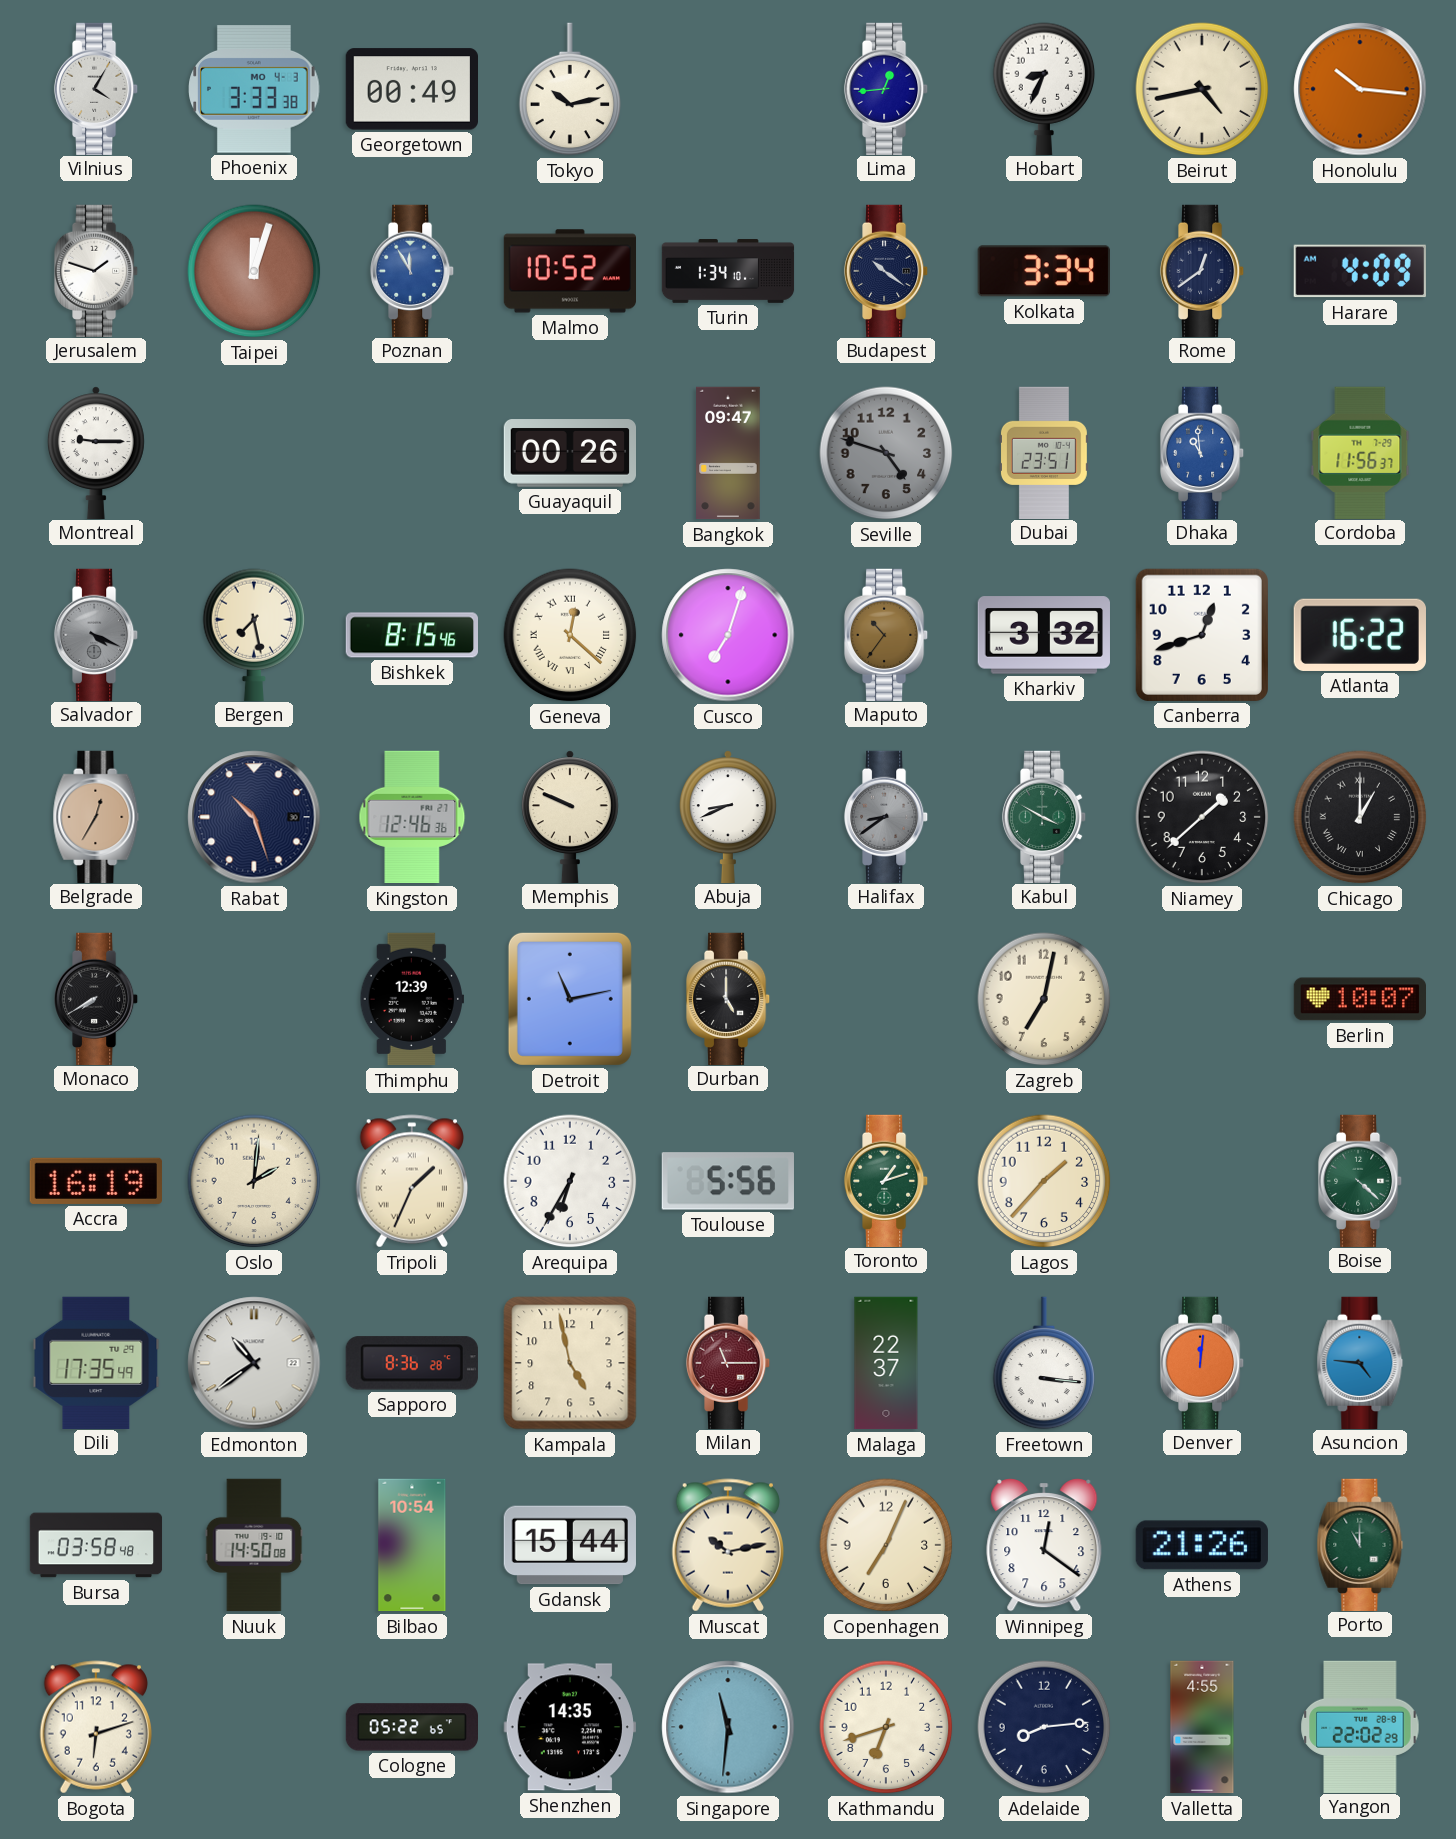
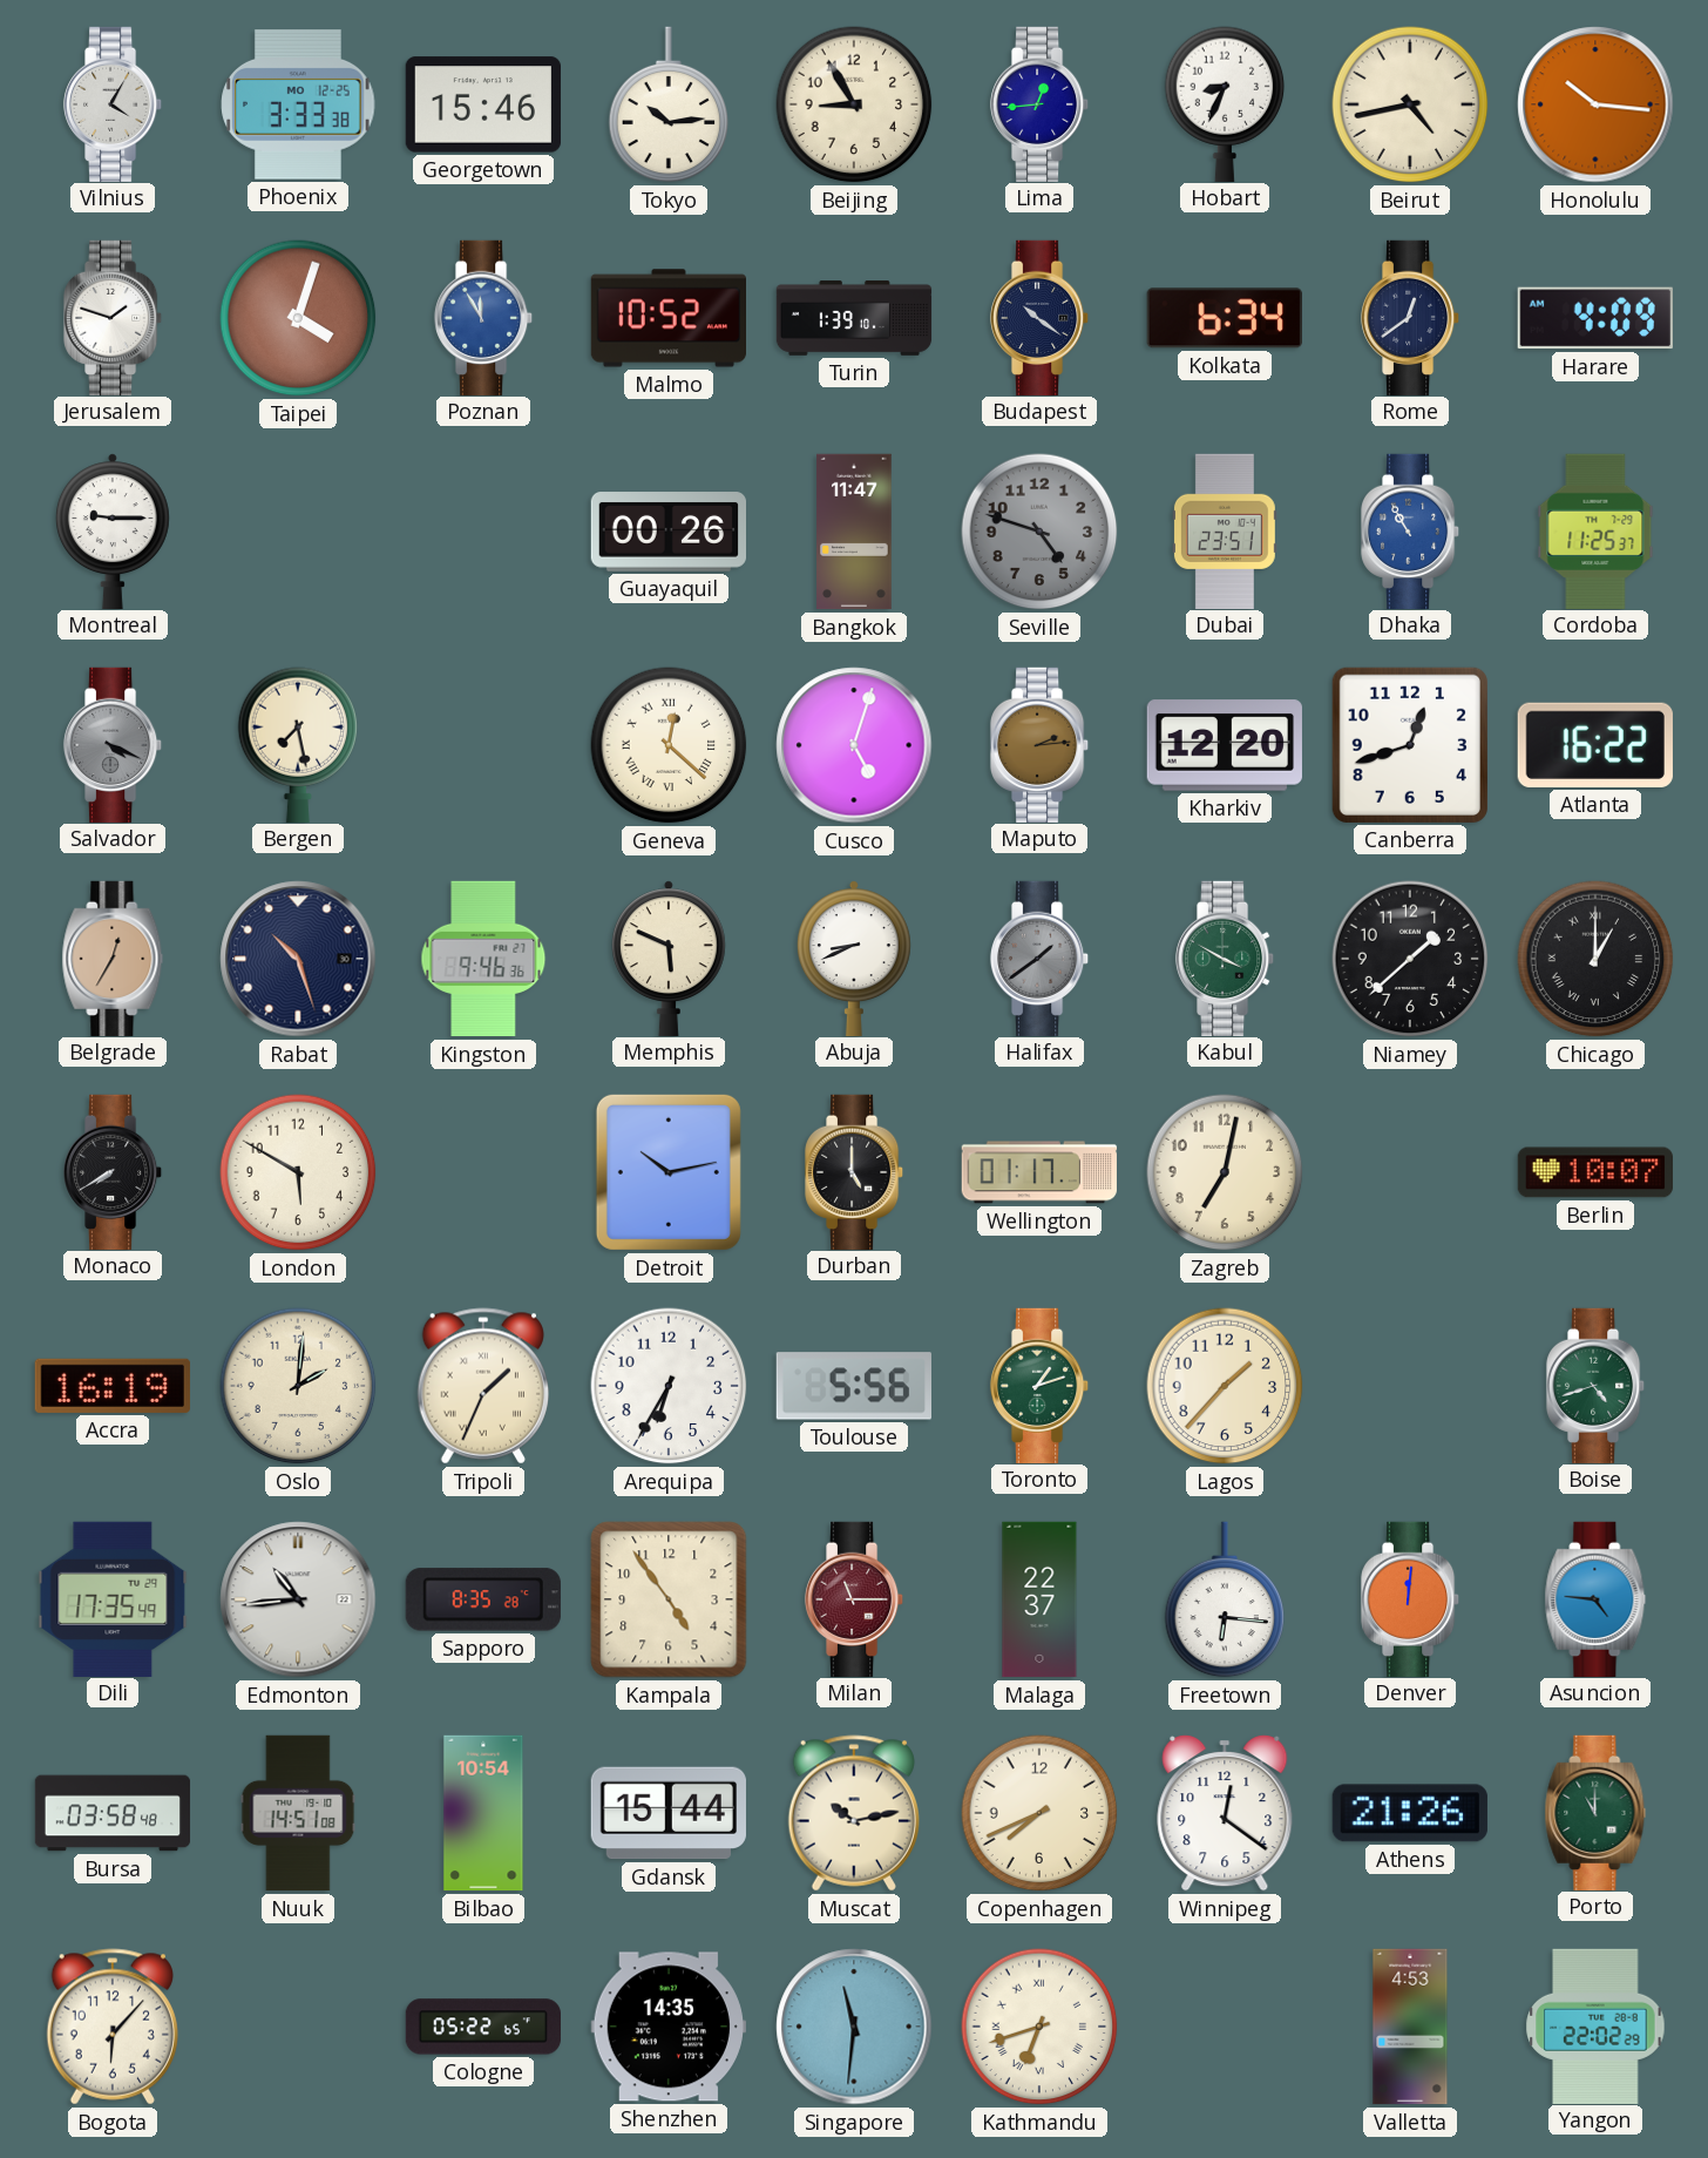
Phoenix date: MO 4-3 -> MO 12-25 (298, 104)
Georgetown: 00:49 -> 15:46 (482, 104)
Tokyo: 10:13 -> 10:14 (669, 104)
Beijing: none -> 8:55 (854, 104)
Taipei: 12:03 -> 4:03 (298, 318)
Turin: 1:34 -> 1:39 (854, 318)
Kolkata: 3:34 -> 6:34 (1225, 318)
Bangkok: 09:47 -> 11:47 (854, 532)
Dhaka: 10:59 -> 10:55 (1410, 530)
Cordoba: 11:56 -> 11:25 (1595, 530)
Bishkek: 8:15 -> none (411, 635)
Cusco: 7:03 -> 5:03 (854, 745)
Maputo: 10:36 -> 2:14 (1039, 744)
Kharkiv: 3:32 -> 12:20 (1224, 745)
Kingston: 12:46 -> 9:46 (483, 959)
Memphis: 9:49 -> 5:49 (669, 958)
Halifax: 8:39 -> 1:39 (1039, 958)
London: none -> 5:50 (298, 1172)
Thimphu: 12:39 -> none (411, 999)
Detroit: 11:13 -> 10:13 (669, 1172)
Wellington: none -> 01:17 (1038, 1172)
Boise: 4:22 -> 4:42 (1595, 1385)
Edmonton: 10:39 -> 10:44 (298, 1599)
Sapporo: 8:36 -> 8:35 (483, 1599)
Kampala: 4:58 -> 4:54 (669, 1599)
Freetown: 3:16 -> 6:16 (1225, 1599)
Nuuk: 14:50 -> 14:51 (298, 1813)
Copenhagen: 7:04 -> 7:41 (1039, 1813)
Bogota: 6:12 -> 6:07 (111, 2027)
Kathmandu numerals: Arabic -> Roman (1039, 2027)
Adelaide: 8:14 -> none (1044, 1727)
Valletta: 4:55 -> 4:53 (1410, 2027)
